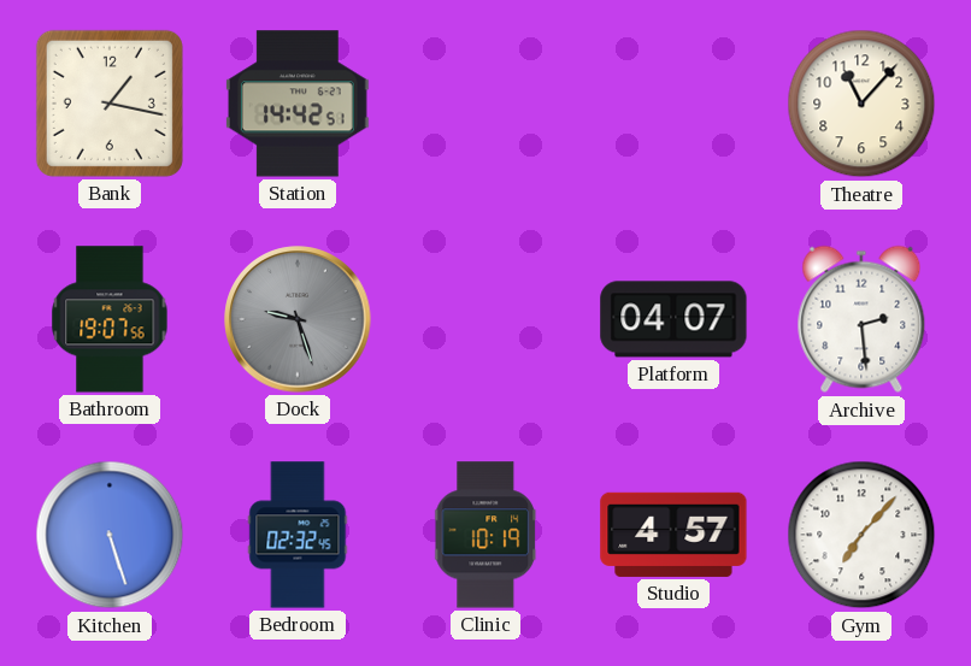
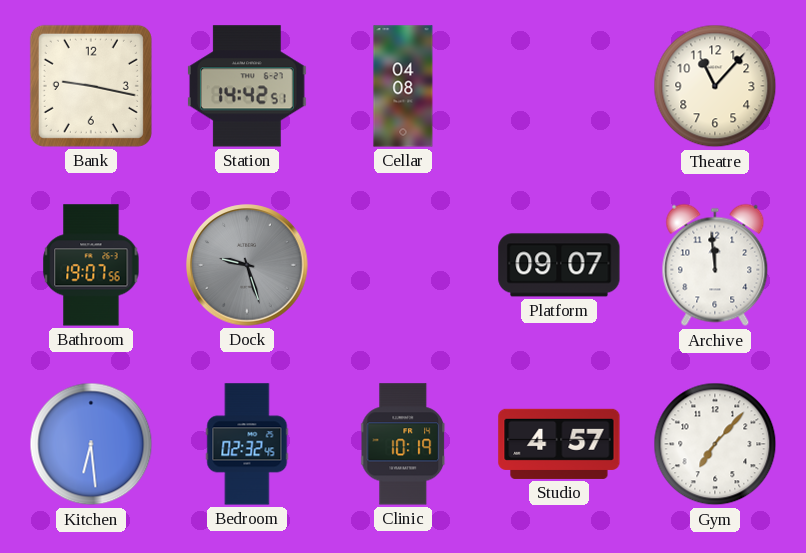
Bank: 1:17 -> 9:17 (91, 86)
Cellar: none -> 04:08 (403, 86)
Platform: 04:07 -> 09:07 (559, 265)
Archive: 2:29 -> 11:59 (715, 265)
Kitchen: 5:27 -> 6:29 (91, 444)
